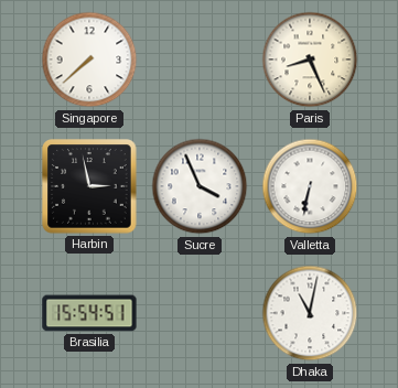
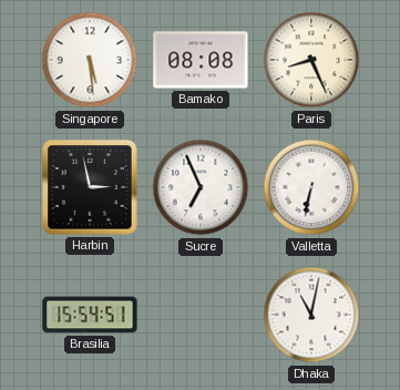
Singapore: 7:38 -> 5:29 (90, 60)
Bamako: none -> 08:08 (201, 60)
Sucre: 3:56 -> 6:56 (201, 187)
